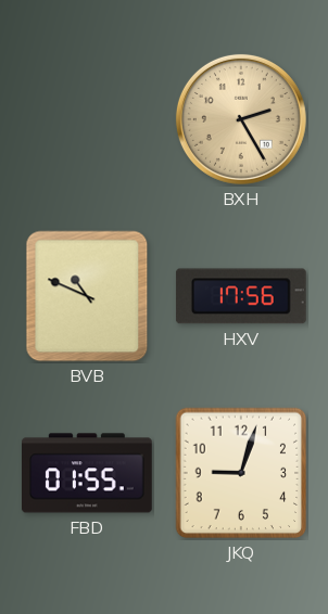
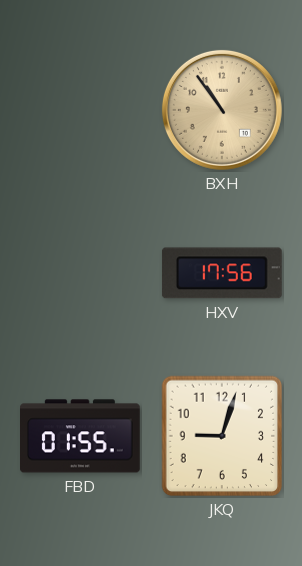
BXH: 2:25 -> 10:54 (222, 110)
BVB: 10:49 -> none (87, 296)
